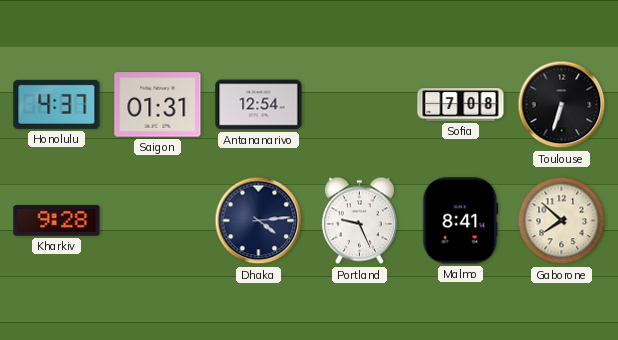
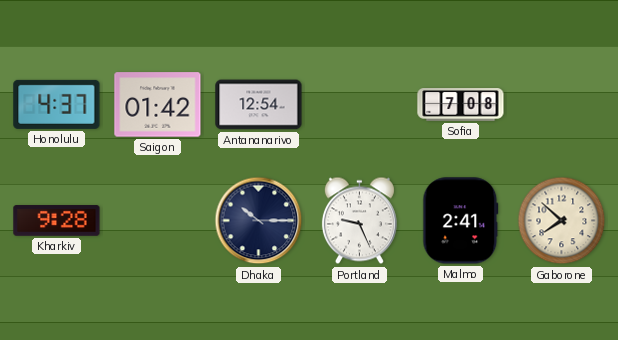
Saigon: 01:31 -> 01:42 (158, 105)
Toulouse: 6:33 -> none (562, 105)
Dhaka: 4:14 -> 10:15 (259, 221)
Malmo: 8:41 -> 2:41 (461, 221)
